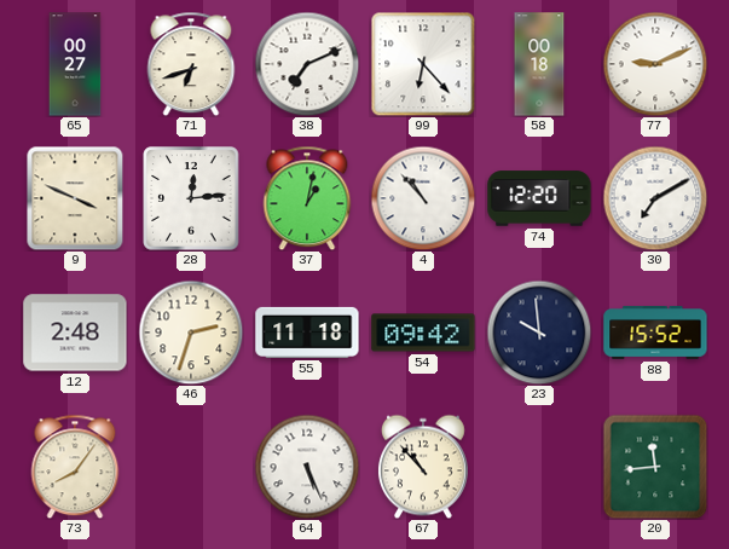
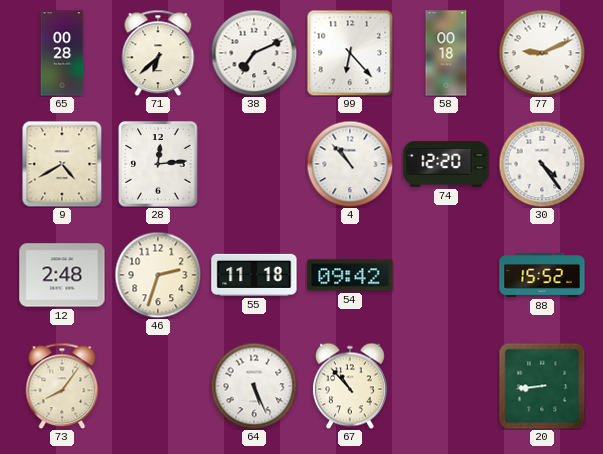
65: 00:27 -> 00:28 (62, 53)
71: 6:42 -> 6:38 (158, 53)
9: 3:49 -> 4:40 (62, 164)
37: 1:02 -> none (307, 198)
30: 7:10 -> 4:24 (542, 164)
23: 9:59 -> none (539, 333)
20: 11:44 -> 8:44 (542, 386)
